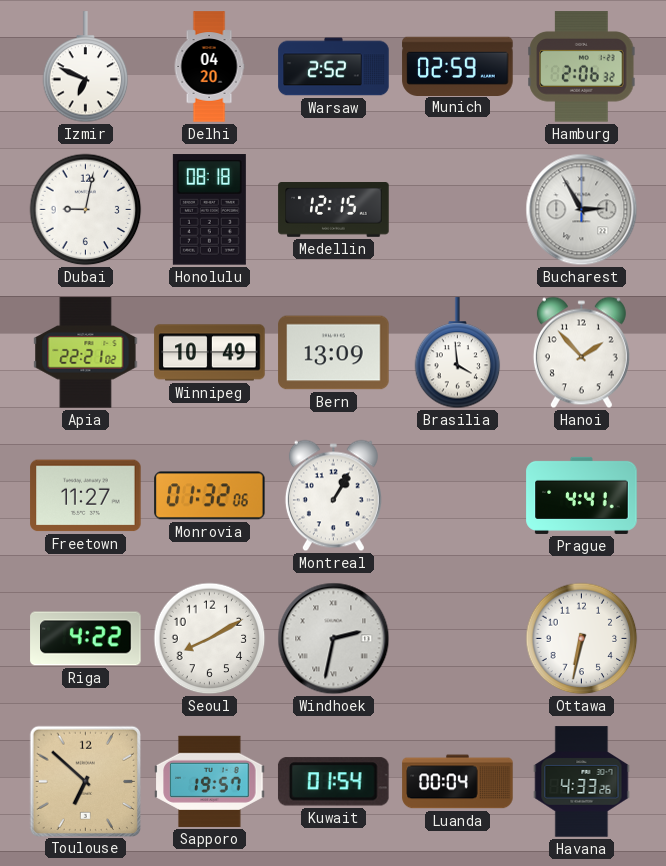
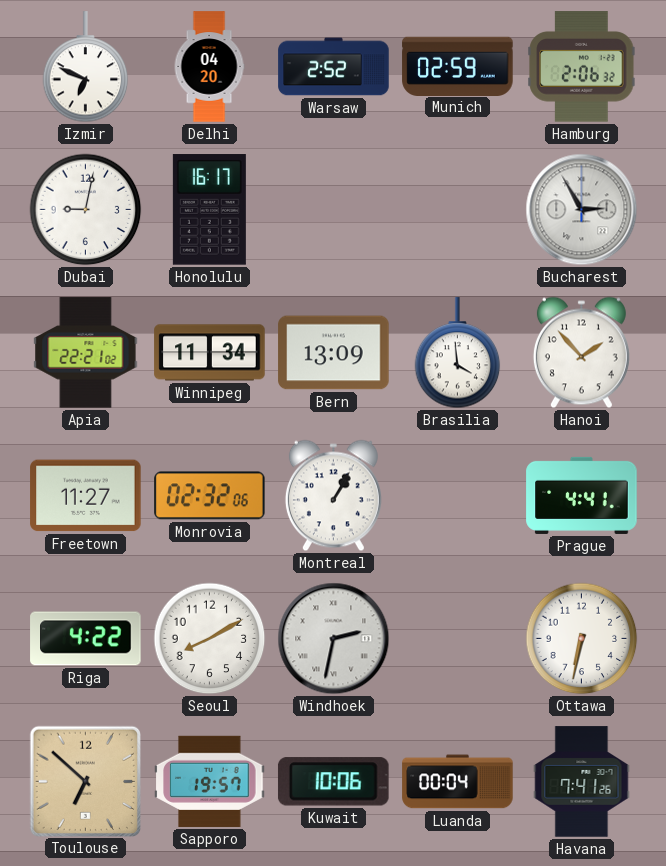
Honolulu: 08:18 -> 16:17 (209, 210)
Medellin: 12:15 -> none (334, 210)
Winnipeg: 10:49 -> 11:34 (210, 353)
Monrovia: 01:32 -> 02:32 (210, 496)
Kuwait: 01:54 -> 10:06 (333, 782)
Havana: 4:33 -> 7:41 (582, 782)
